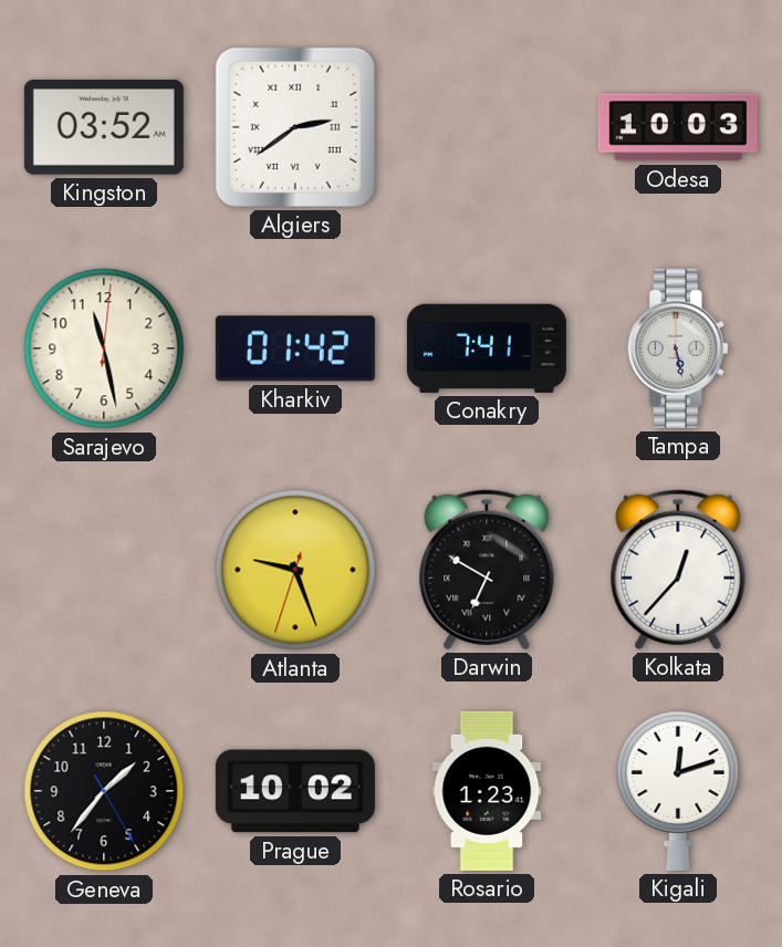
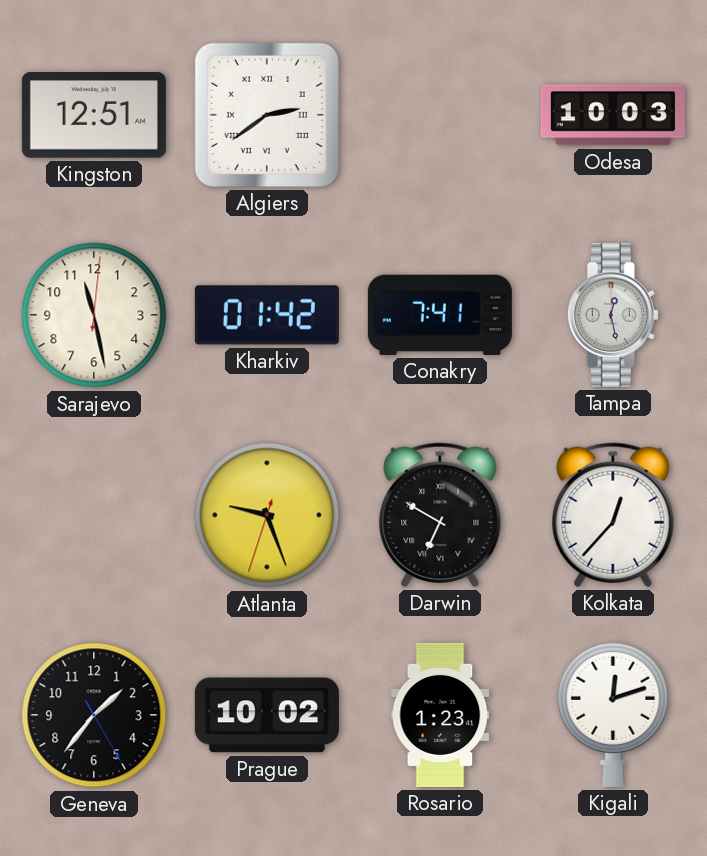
Kingston: 03:52 -> 12:51 (94, 115)
Tampa: 5:28 -> 12:28 (613, 315)
